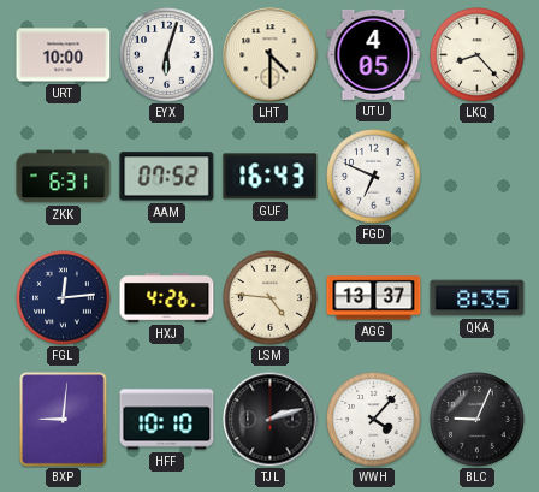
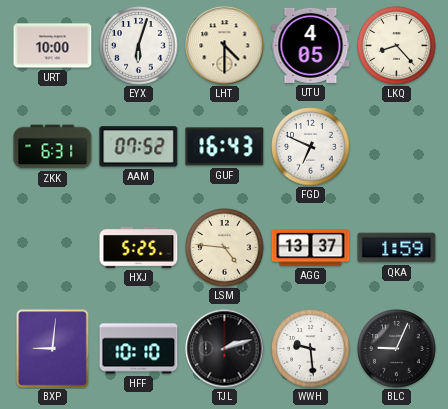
FGL: 12:14 -> none (64, 298)
HXJ: 4:26 -> 5:25 (139, 248)
QKA: 8:35 -> 1:59 (397, 248)
WWH: 4:07 -> 9:29 (311, 349)
